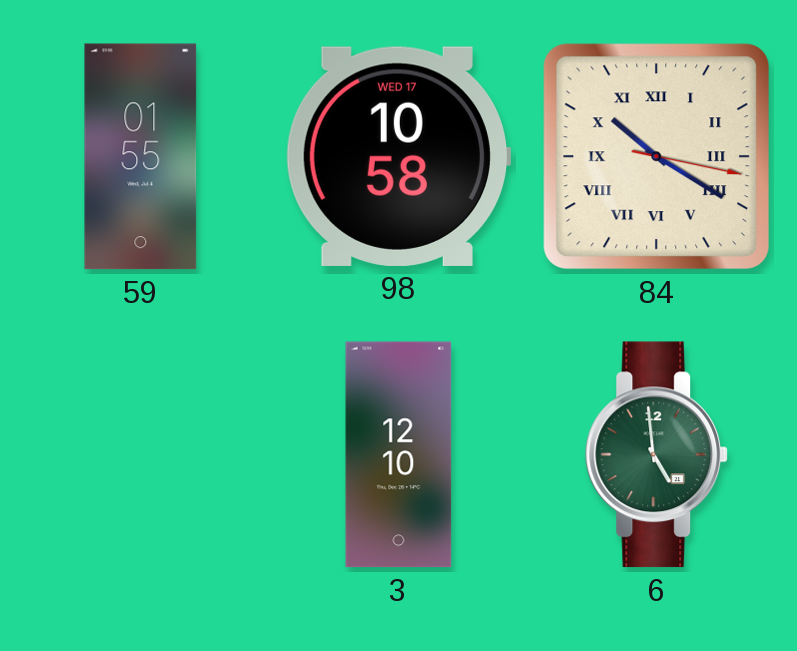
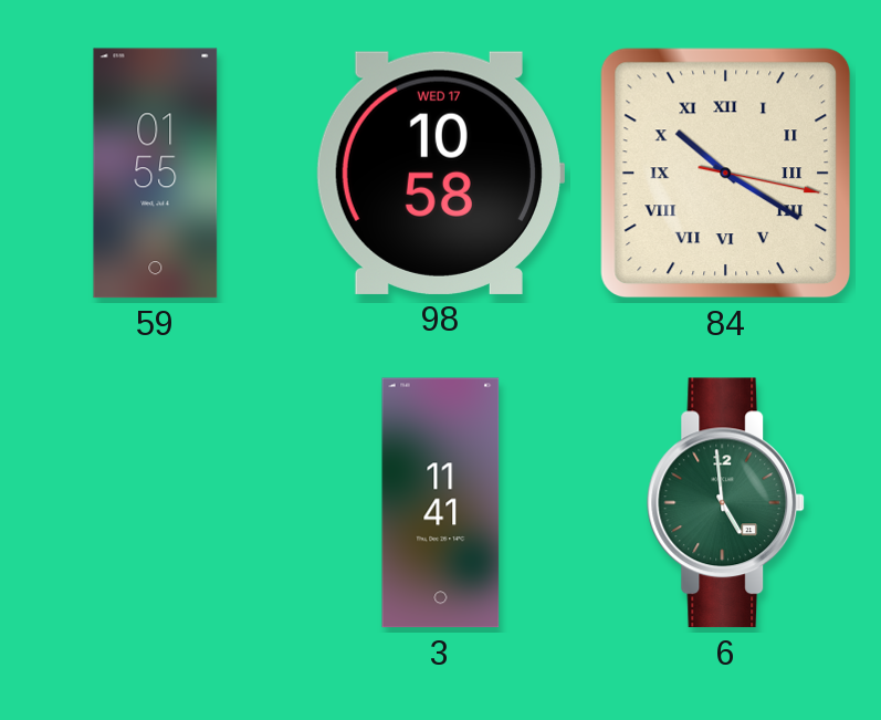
3: 12:10 -> 11:41 (441, 503)
